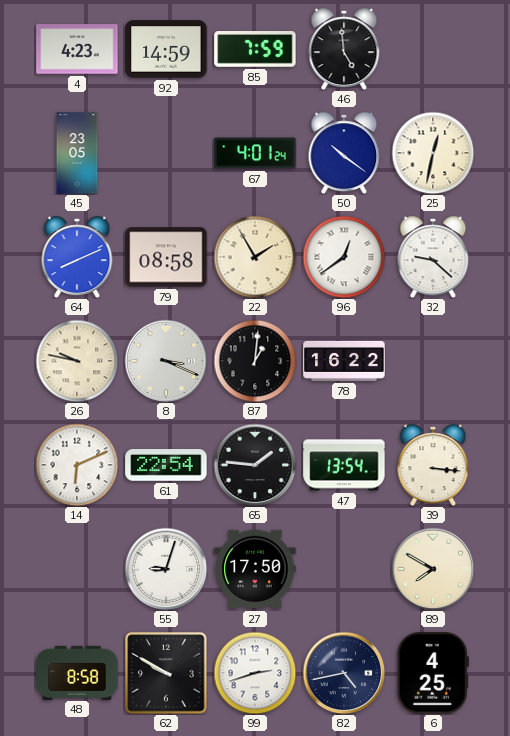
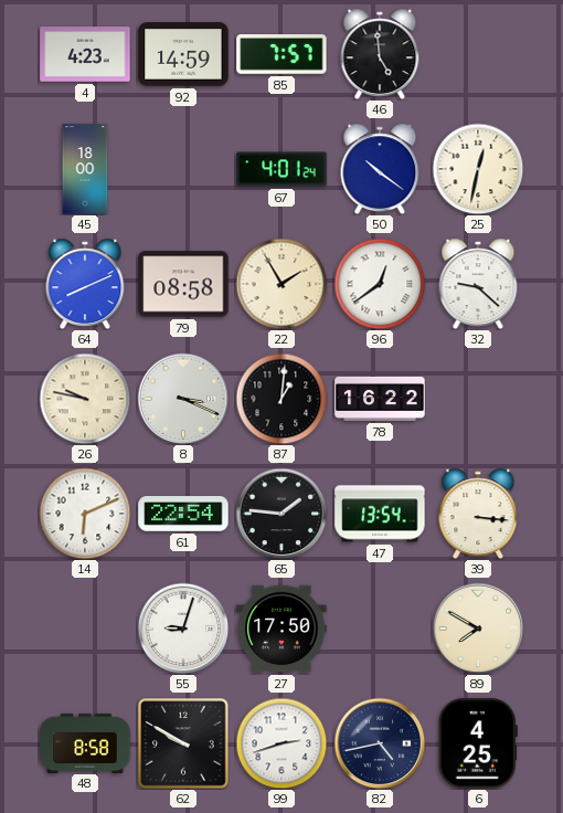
85: 7:59 -> 7:57 (281, 55)
45: 23:05 -> 18:00 (85, 169)
